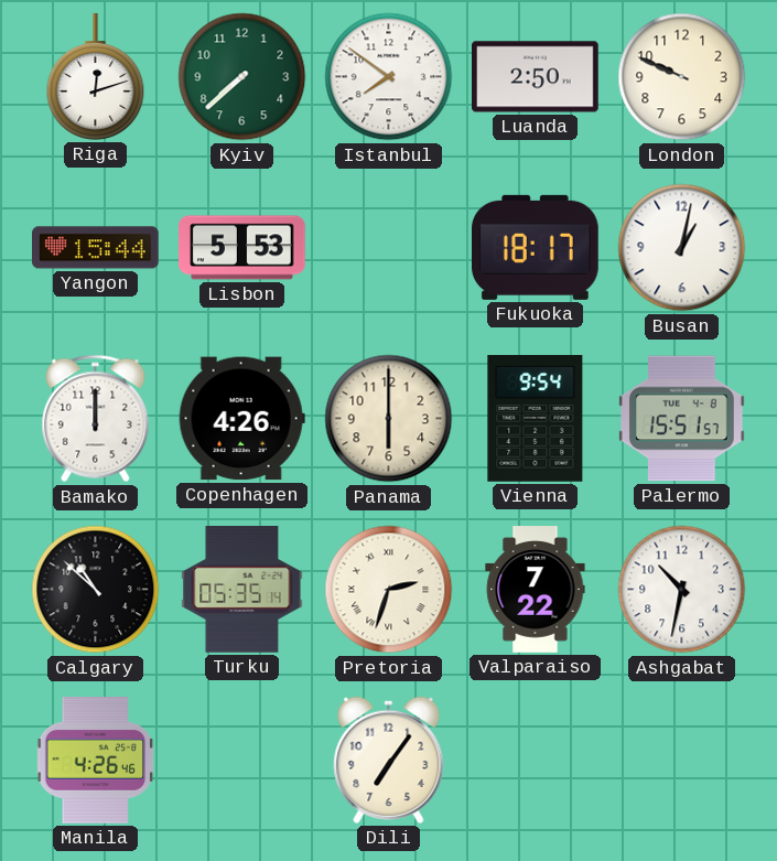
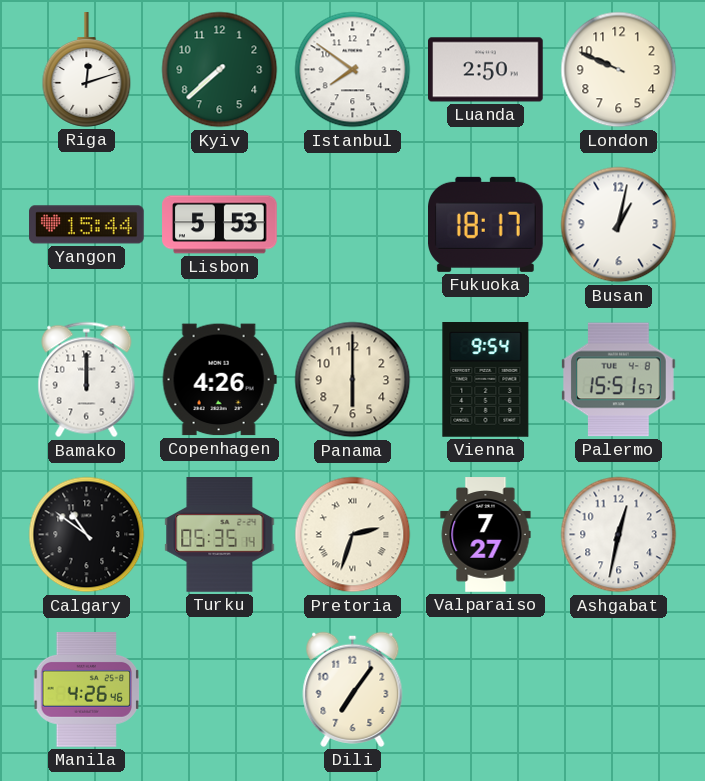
Calgary: 10:52 -> 10:51 (87, 535)
Valparaiso: 7:22 -> 7:27 (486, 535)
Ashgabat: 10:32 -> 12:32 (619, 535)
